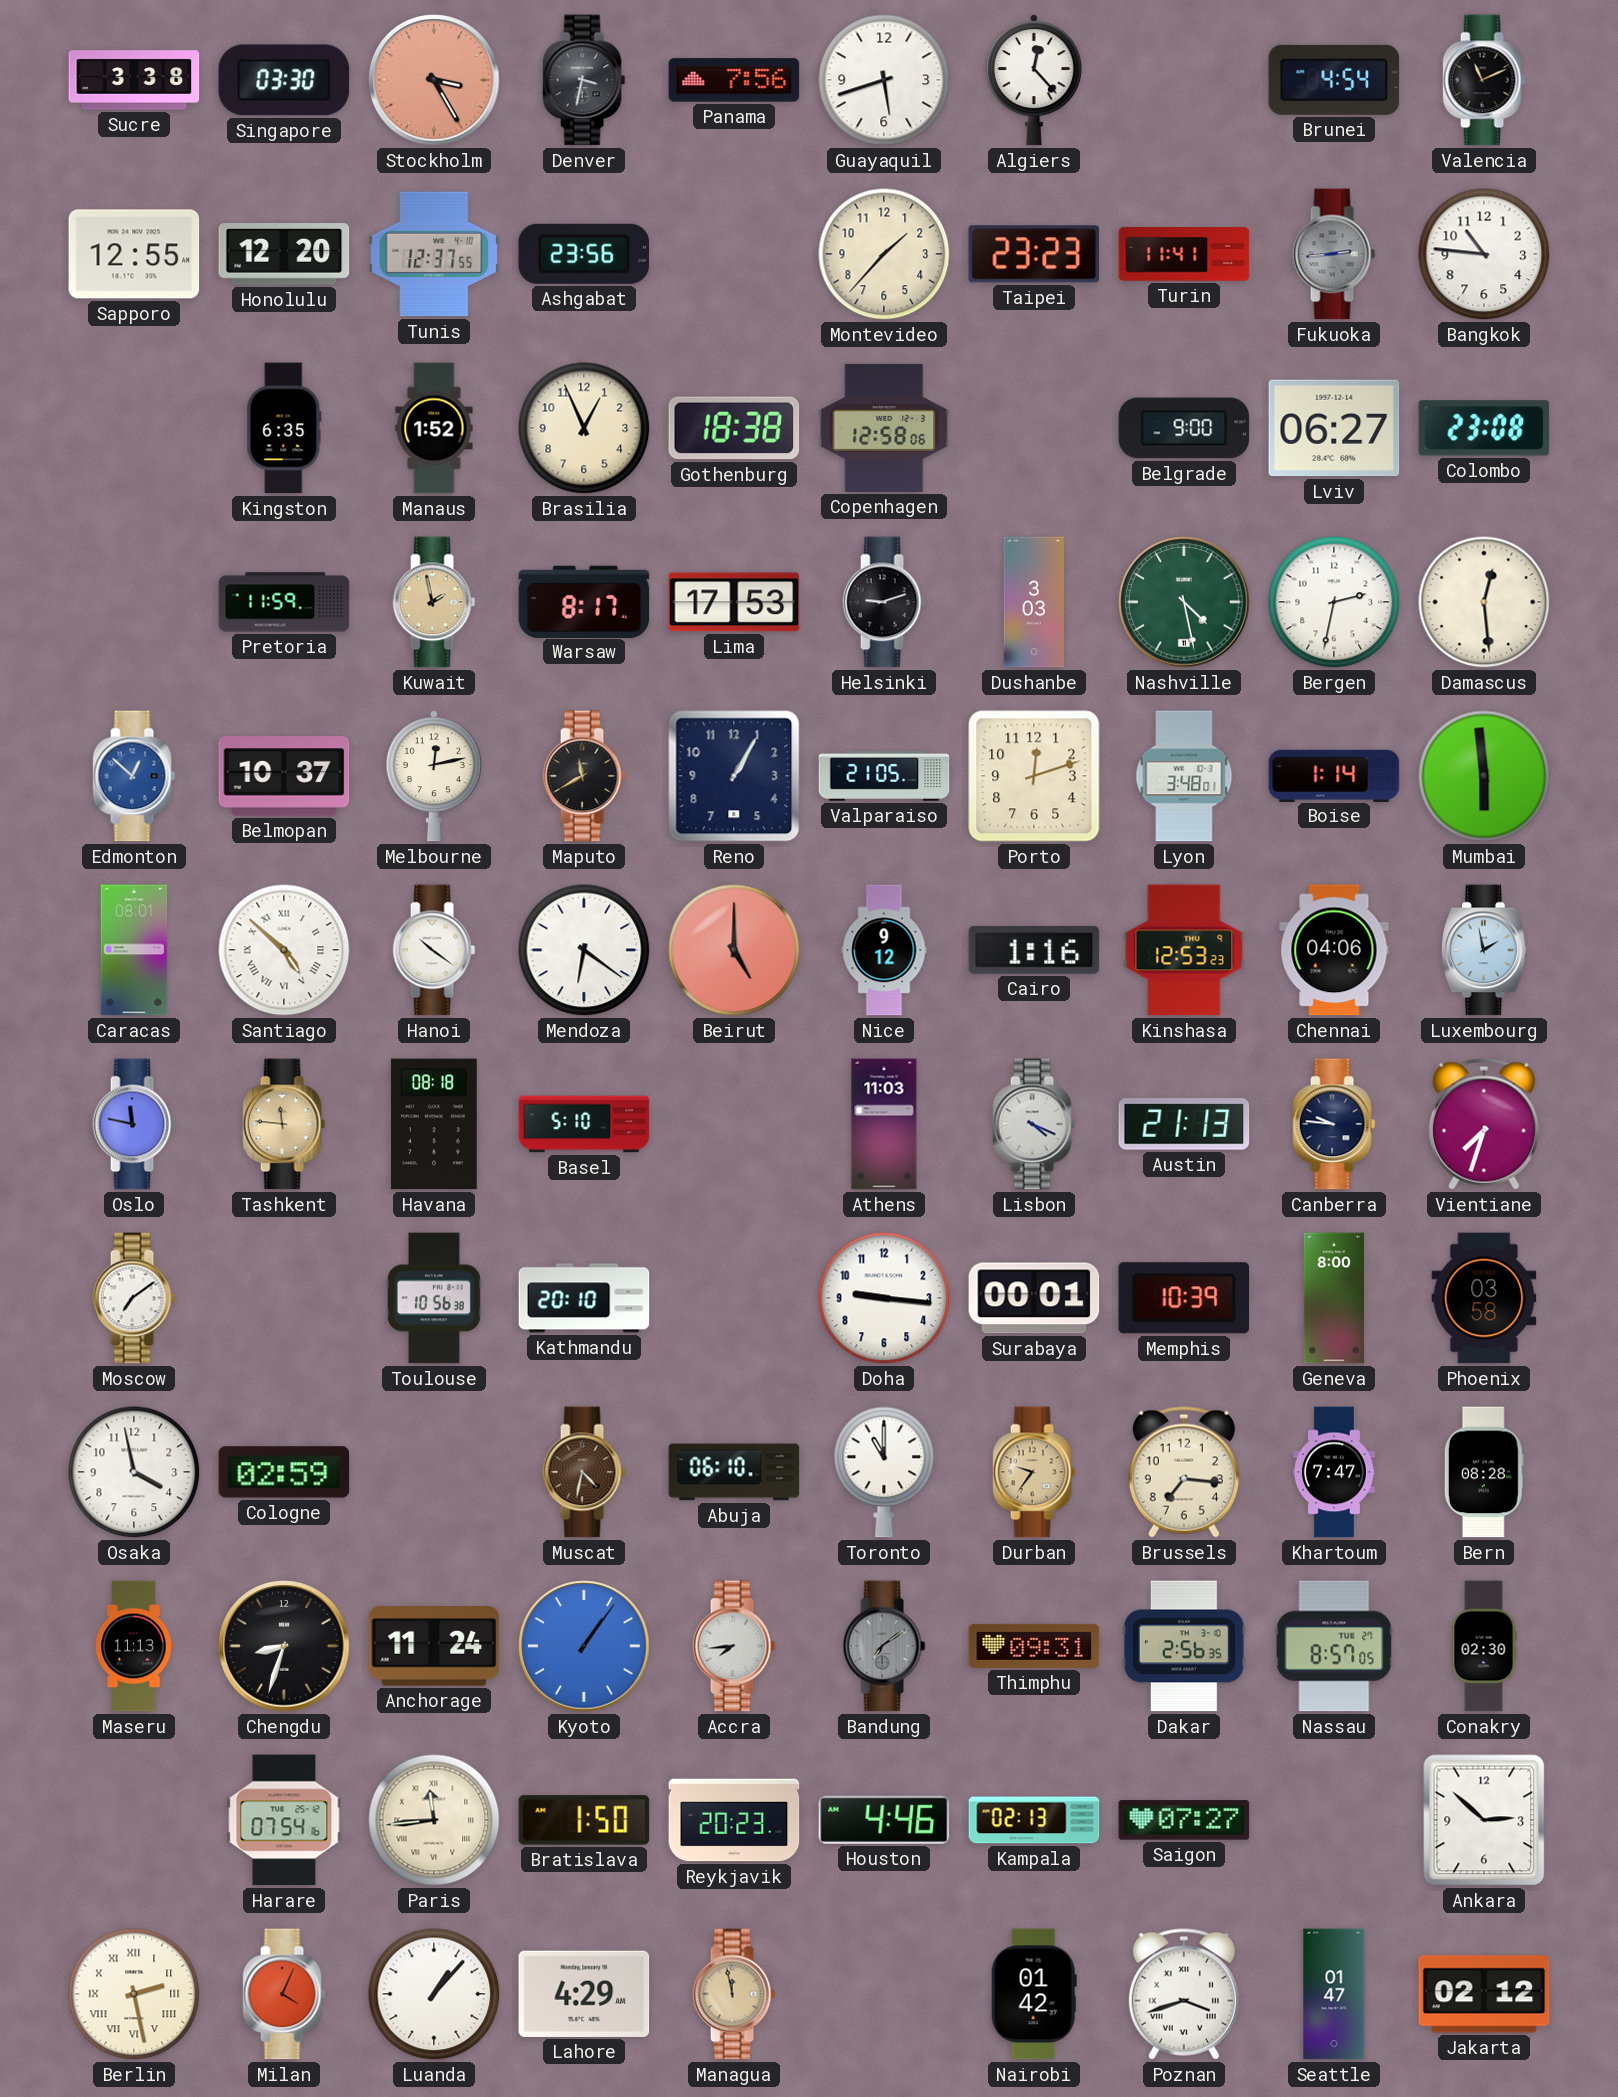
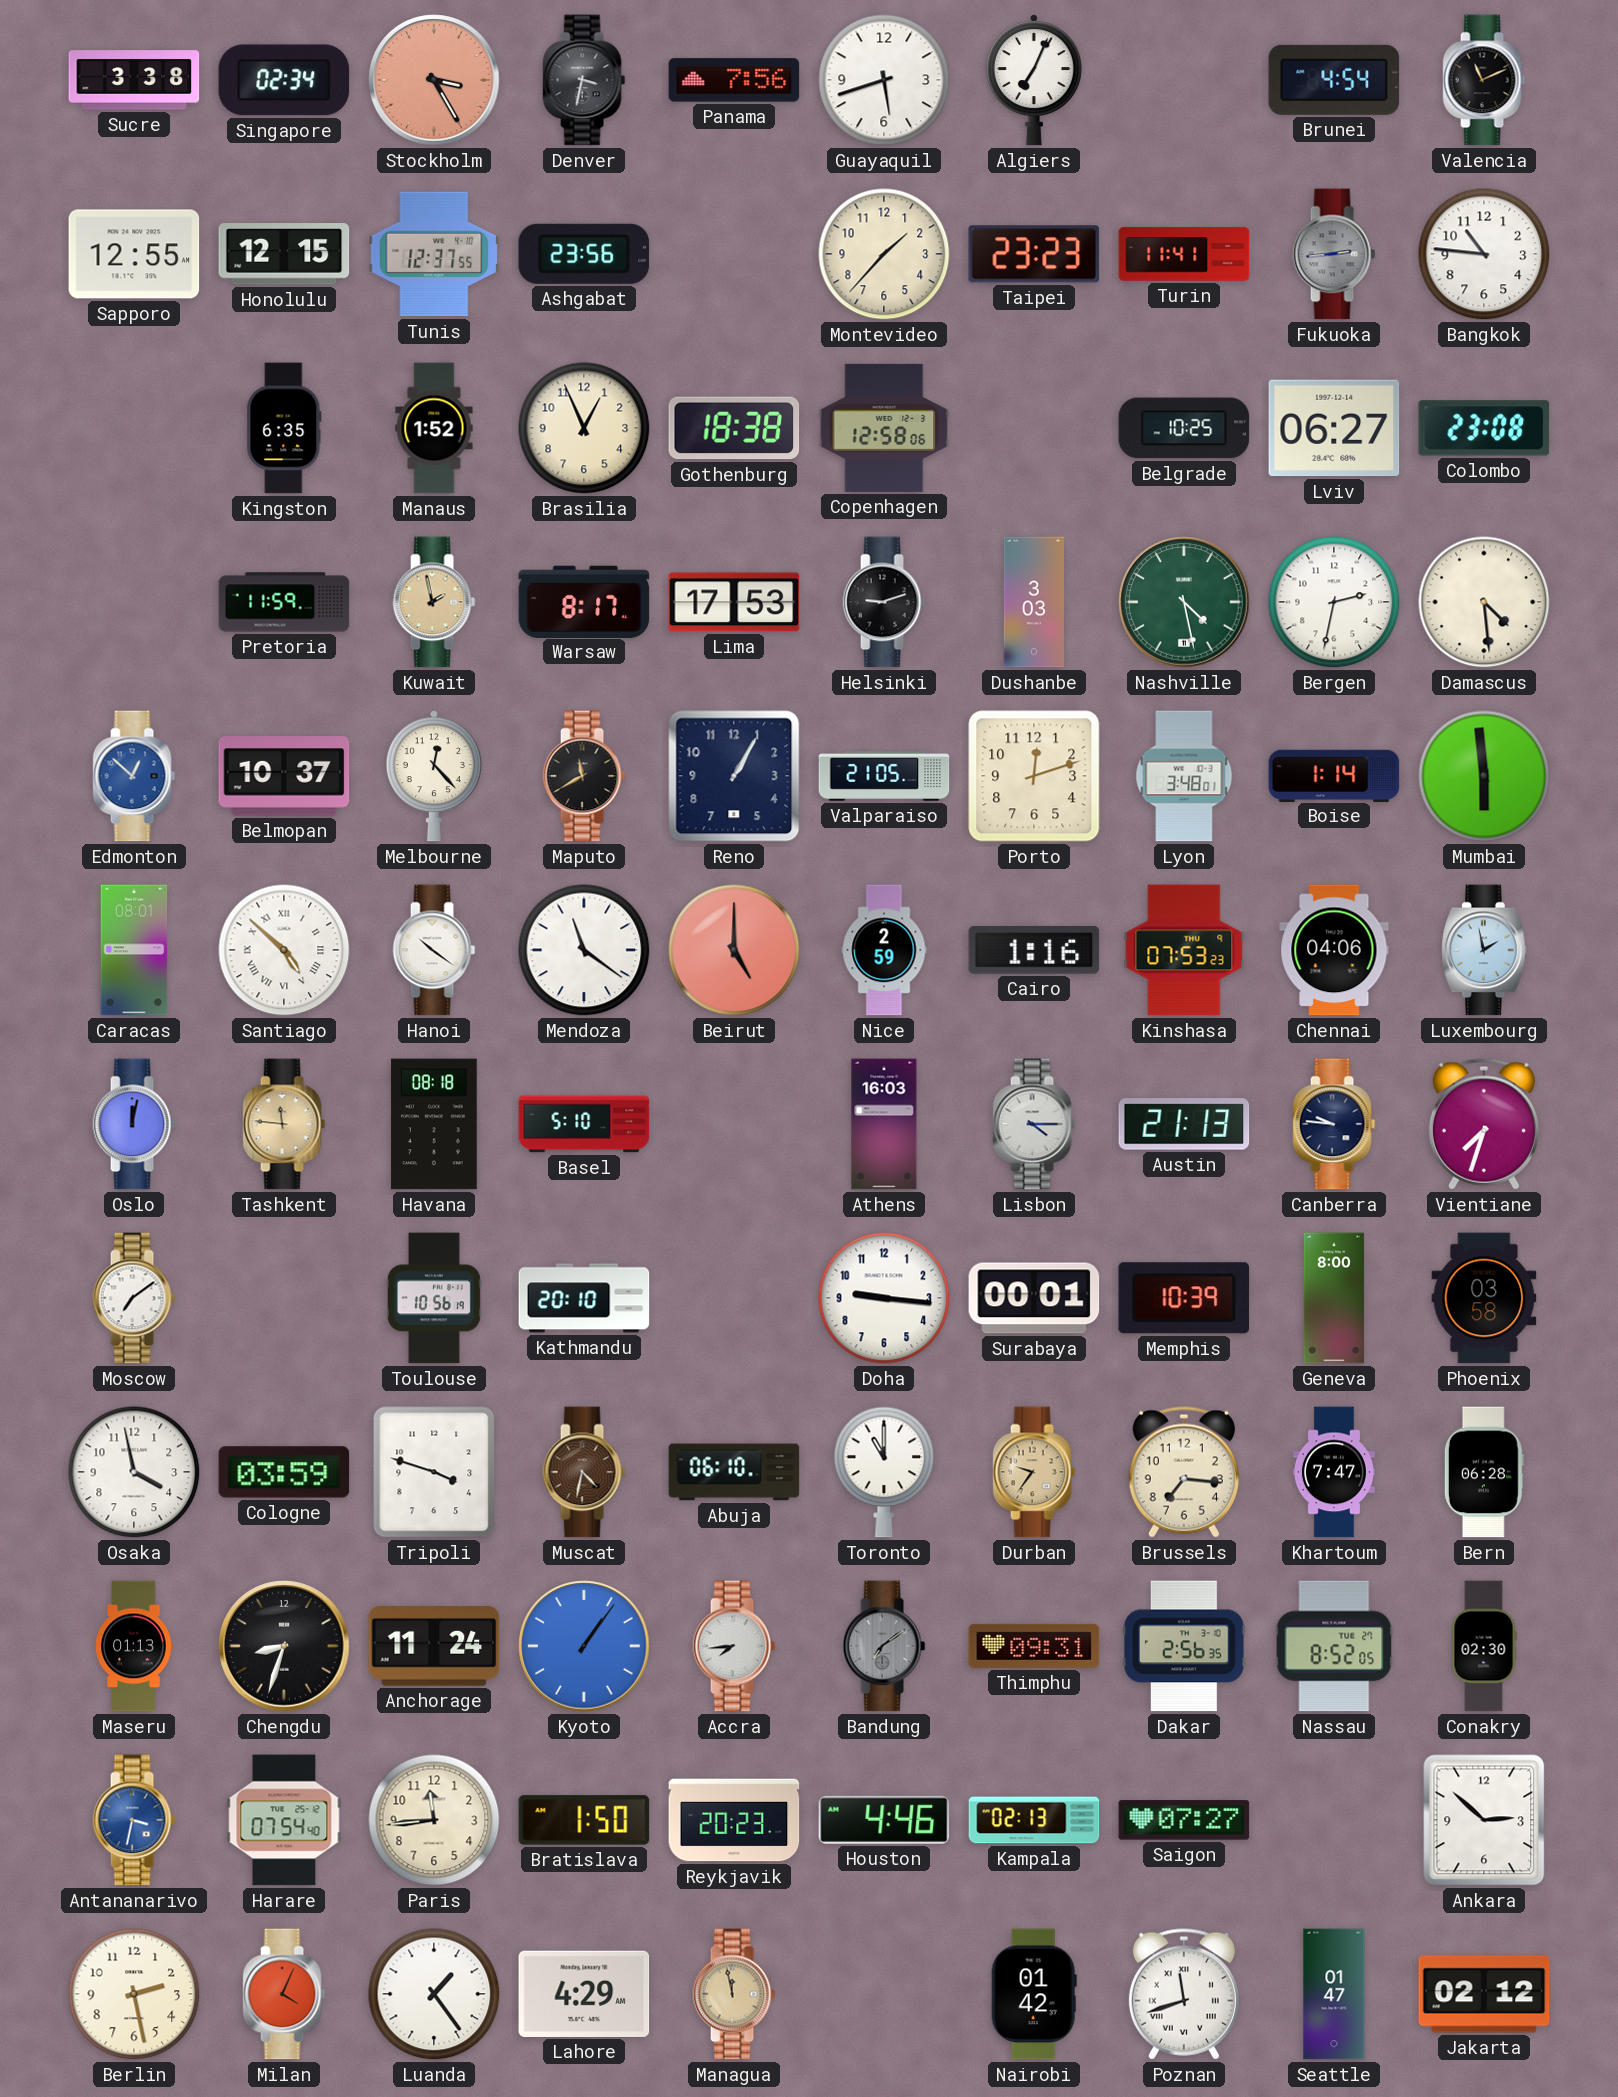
Singapore: 03:30 -> 02:34 (284, 80)
Algiers: 12:23 -> 7:04 (1034, 80)
Honolulu: 12:20 -> 12:15 (284, 254)
Belgrade: 9:00 -> 10:25 (1184, 428)
Damascus: 12:29 -> 4:29 (1484, 602)
Melbourne: 12:13 -> 12:23 (434, 776)
Mendoza: 6:21 -> 11:21 (584, 950)
Nice: 9:12 -> 2:59 (884, 950)
Kinshasa: 12:53 -> 07:53 (1184, 950)
Oslo: 11:47 -> 12:02 (134, 1124)
Athens: 11:03 -> 16:03 (884, 1124)
Lisbon: 4:19 -> 4:15 (1034, 1124)
Toulouse: 10:56:38 -> 10:56:19 (434, 1298)
Cologne: 02:59 -> 03:59 (284, 1472)
Tripoli: none -> 3:48 (434, 1472)
Bern: 08:28 -> 06:28 (1484, 1472)
Maseru: 11:13 -> 01:13 (134, 1646)
Nassau: 8:57 -> 8:52 (1334, 1646)
Antananarivo: none -> 3:32 (134, 1820)
Harare: 07:54:16 -> 07:54:40 (284, 1820)
Paris numerals: Roman -> Arabic (434, 1820)
Berlin numerals: Roman -> Arabic (134, 1994)
Luanda: 1:07 -> 1:24 (434, 1994)
Poznan: 3:42 -> 11:42 (1184, 1994)
